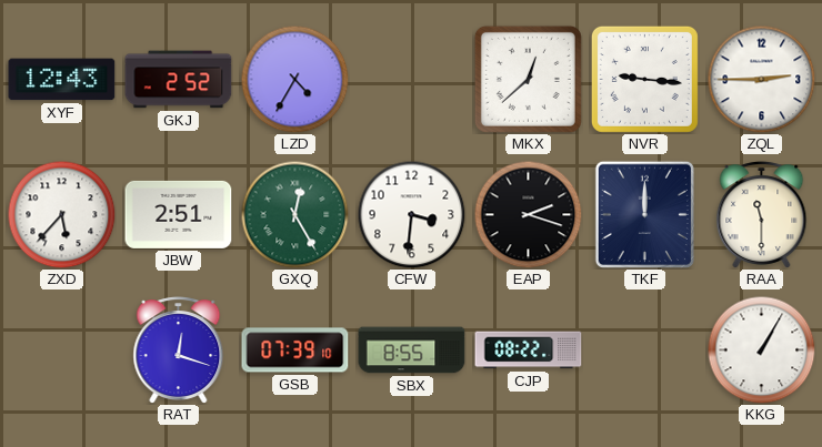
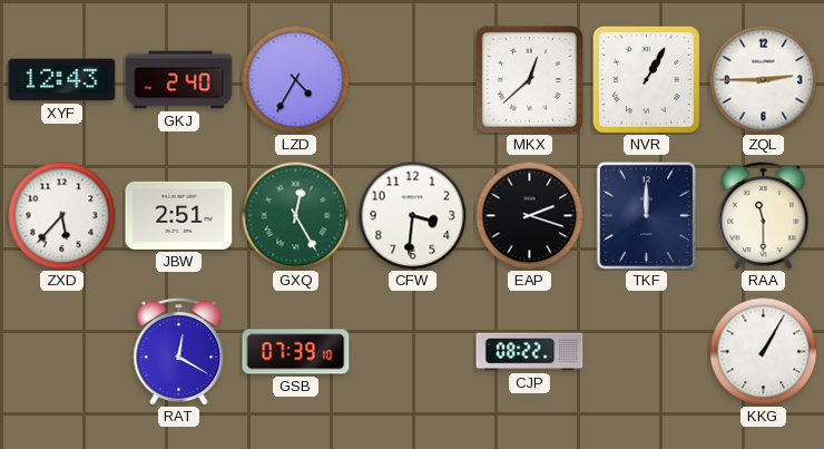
GKJ: 2:52 -> 2:40 (179, 80)
NVR: 9:16 -> 1:05 (646, 79)
RAT: 12:18 -> 12:20 (179, 352)
SBX: 8:55 -> none (412, 351)
